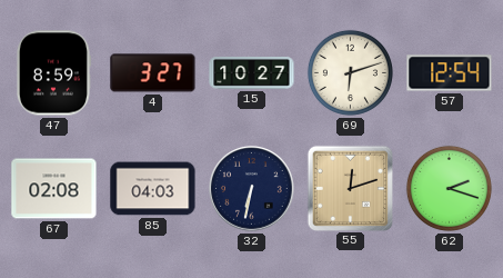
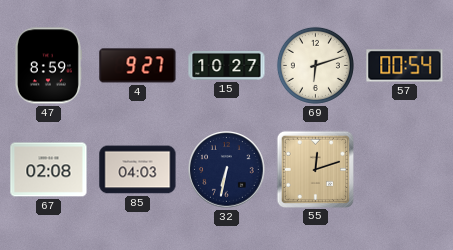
4: 3:27 -> 9:27 (138, 66)
57: 12:54 -> 00:54 (405, 66)
62: 2:18 -> none (449, 188)
